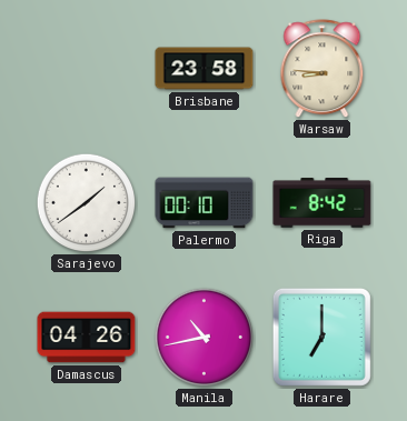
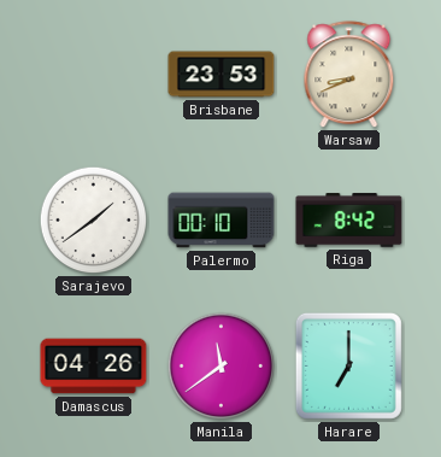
Brisbane: 23:58 -> 23:53 (222, 75)
Warsaw: 8:46 -> 8:41 (349, 75)
Manila: 10:43 -> 11:39 (222, 367)
